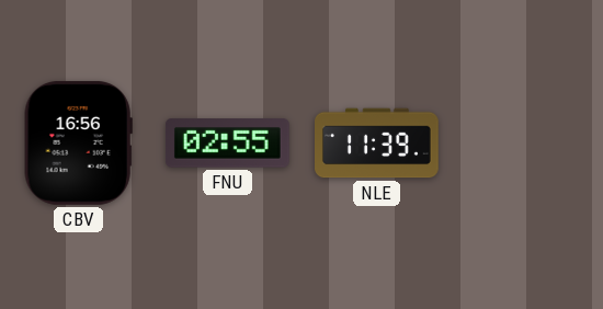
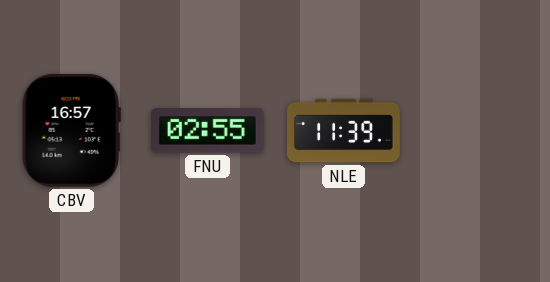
CBV: 16:56 -> 16:57 (71, 130)
